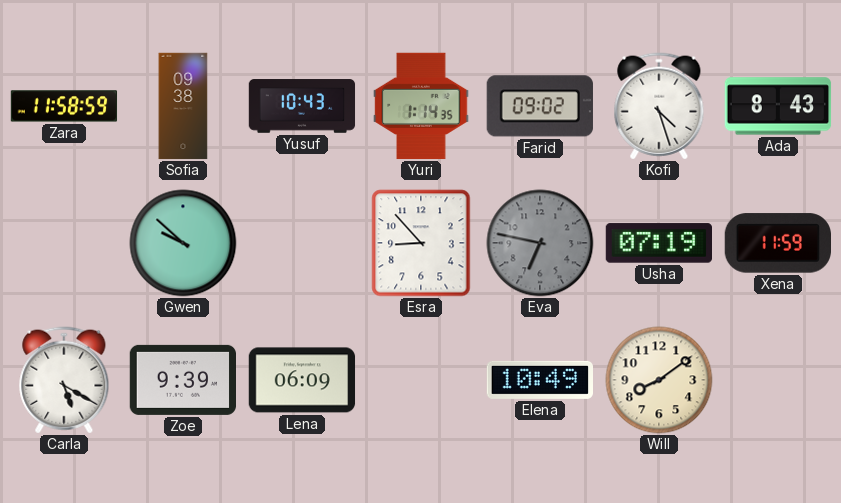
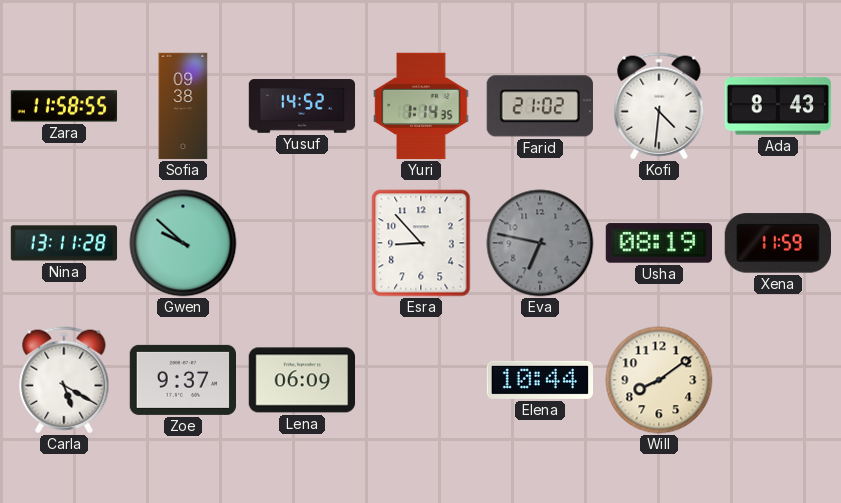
Zara: 11:58:59 -> 11:58:55 (64, 106)
Yusuf: 10:43 -> 14:52 (302, 106)
Farid: 09:02 -> 21:02 (540, 106)
Kofi: 4:27 -> 4:31 (659, 106)
Nina: none -> 13:11 (64, 243)
Usha: 07:19 -> 08:19 (658, 243)
Zoe: 9:39 -> 9:37 (182, 380)
Elena: 10:49 -> 10:44 (540, 380)
